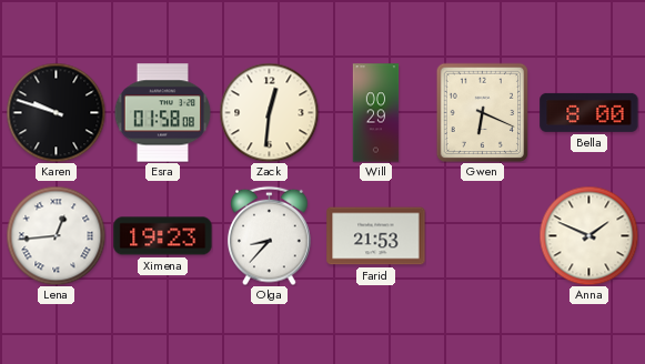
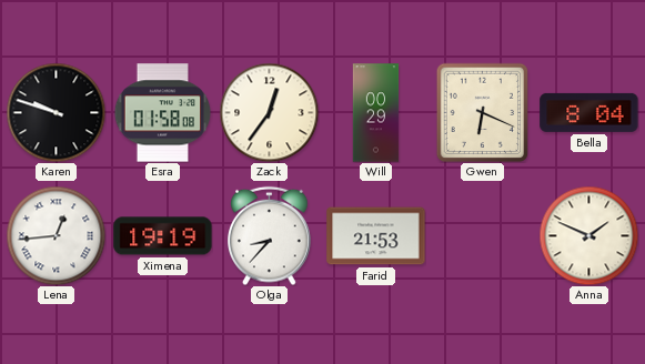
Zack: 12:31 -> 12:36 (269, 112)
Bella: 8:00 -> 8:04 (589, 112)
Ximena: 19:23 -> 19:19 (163, 236)
